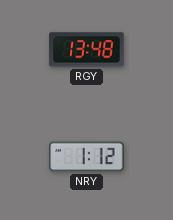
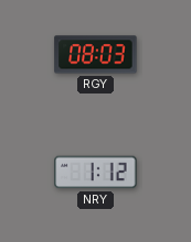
RGY: 13:48 -> 08:03 (96, 55)
